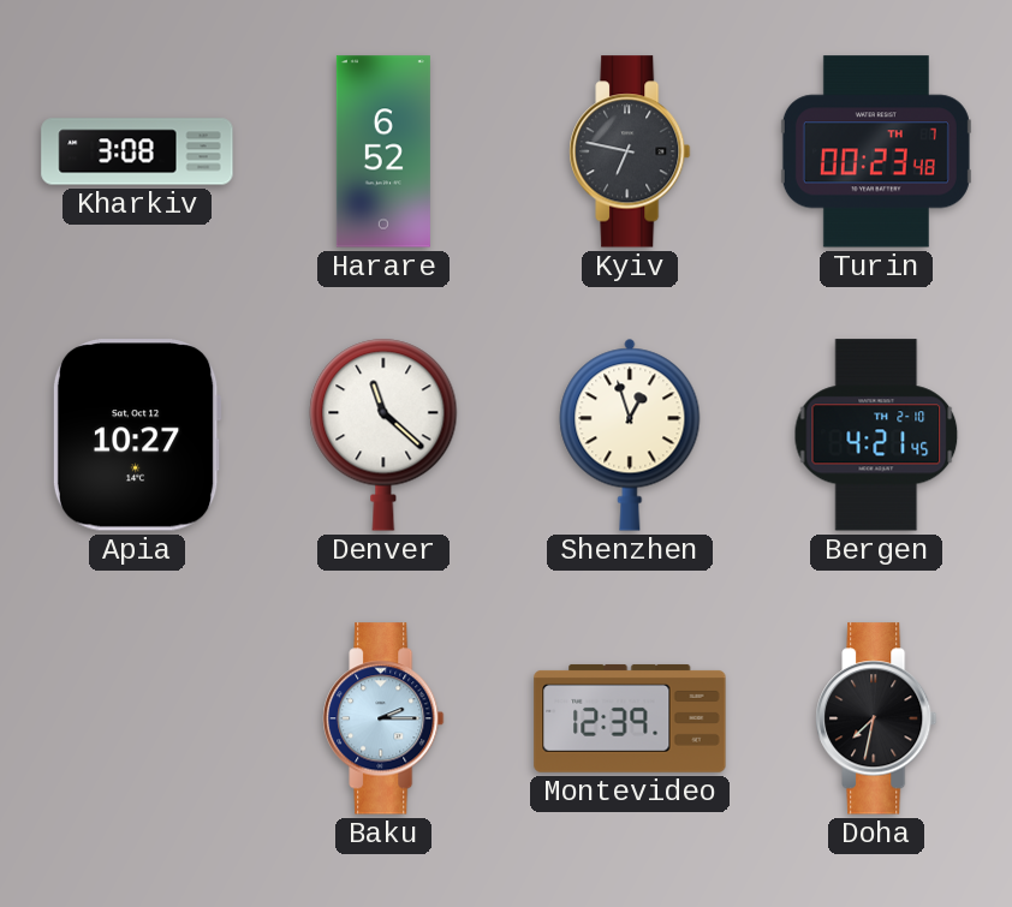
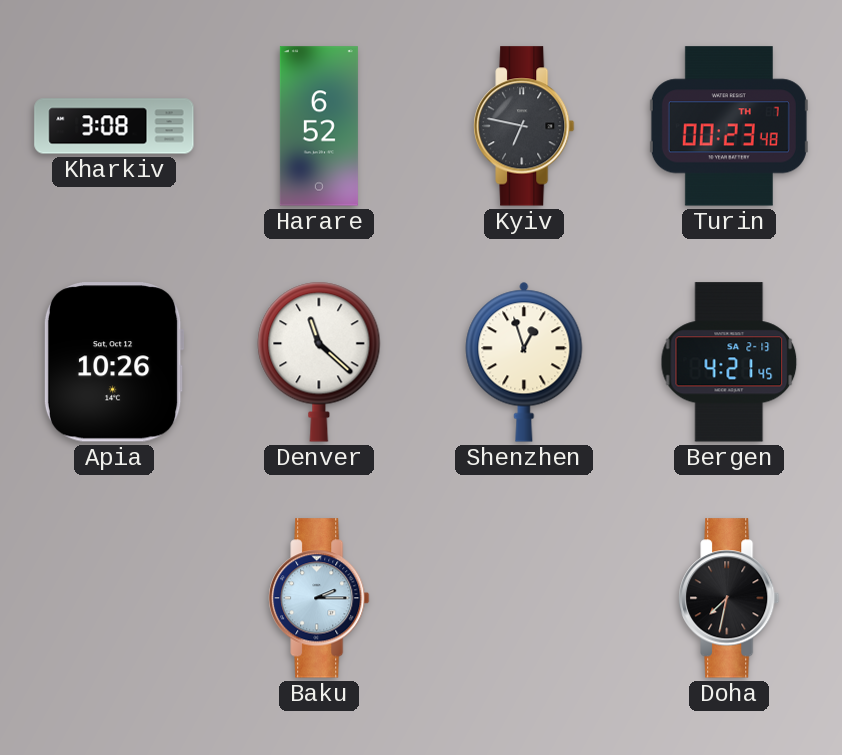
Apia: 10:27 -> 10:26 (114, 362)
Bergen date: TH 2-10 -> SA 2-13 (729, 362)
Montevideo: 12:39 -> none (630, 718)
